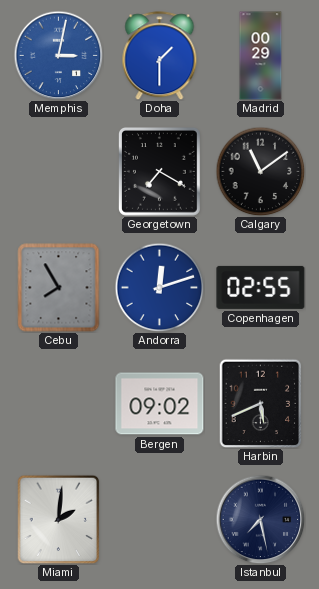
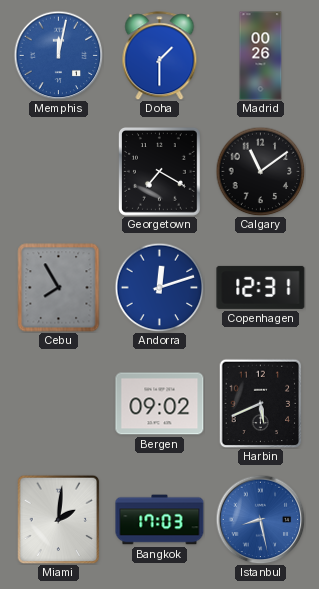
Memphis: 3:02 -> 12:02 (58, 55)
Madrid: 00:29 -> 00:26 (261, 56)
Copenhagen: 02:55 -> 12:31 (261, 287)
Bangkok: none -> 17:03 (160, 520)
Istanbul: 7:28 -> 8:28 (260, 519)
Istanbul dial: navy -> blue (260, 519)
